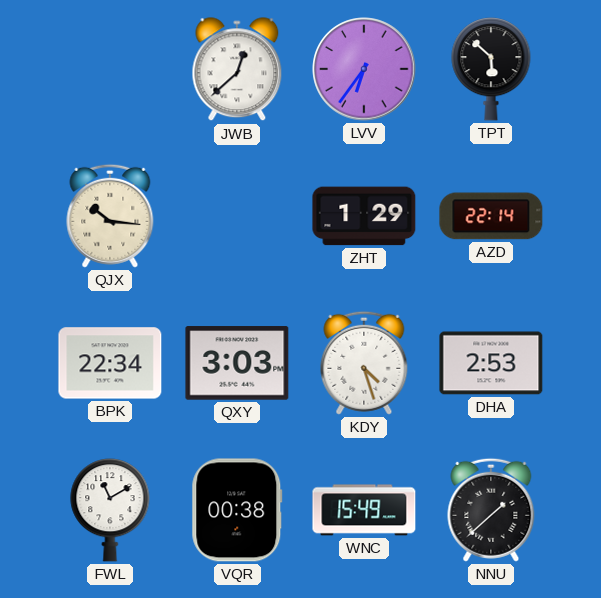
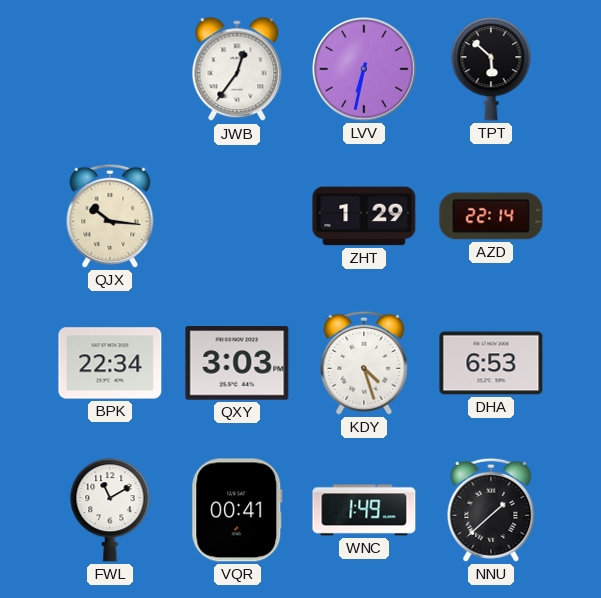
JWB: 12:38 -> 12:36 (237, 70)
LVV: 6:36 -> 6:32 (364, 69)
DHA: 2:53 -> 6:53 (491, 363)
VQR: 00:38 -> 00:41 (237, 510)
WNC: 15:49 -> 1:49 (364, 510)
